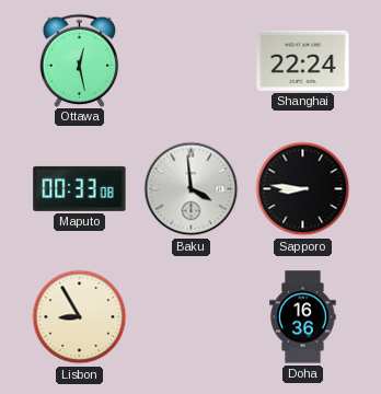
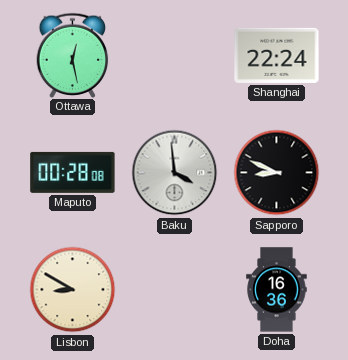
Maputo: 00:33 -> 00:28 (73, 172)
Sapporo: 8:46 -> 8:49 (277, 173)
Lisbon: 8:55 -> 8:50 (73, 290)
